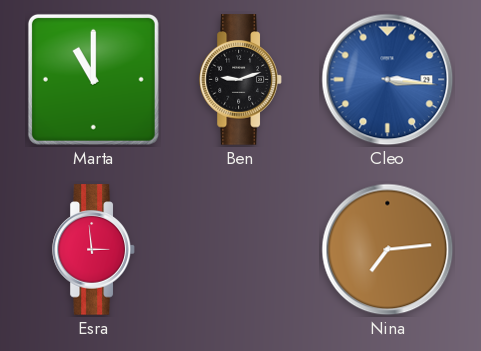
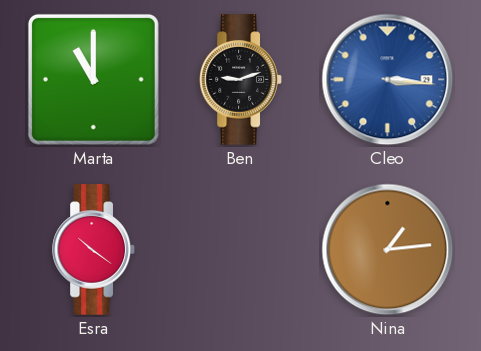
Esra: 2:59 -> 10:21 (94, 250)
Nina: 7:14 -> 1:14 (388, 250)
